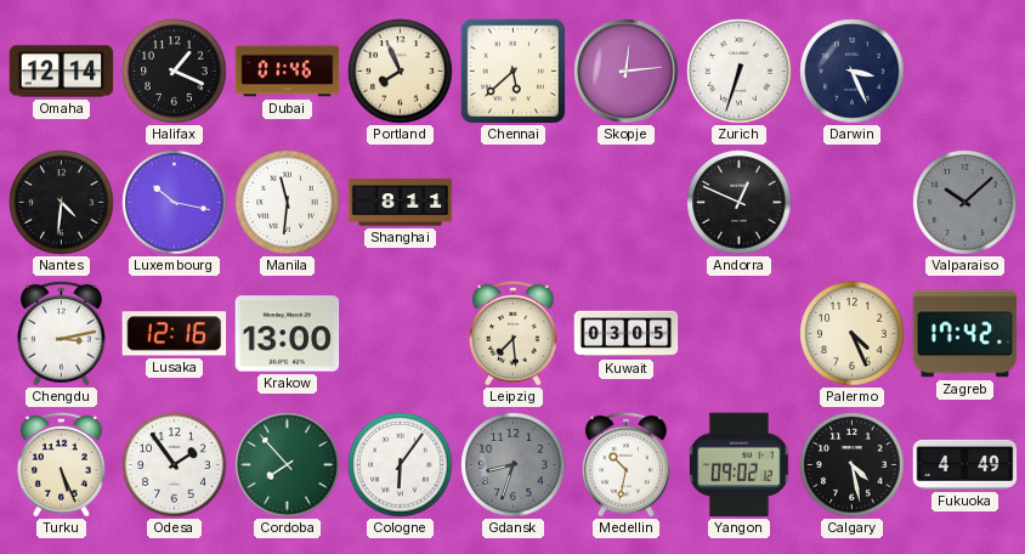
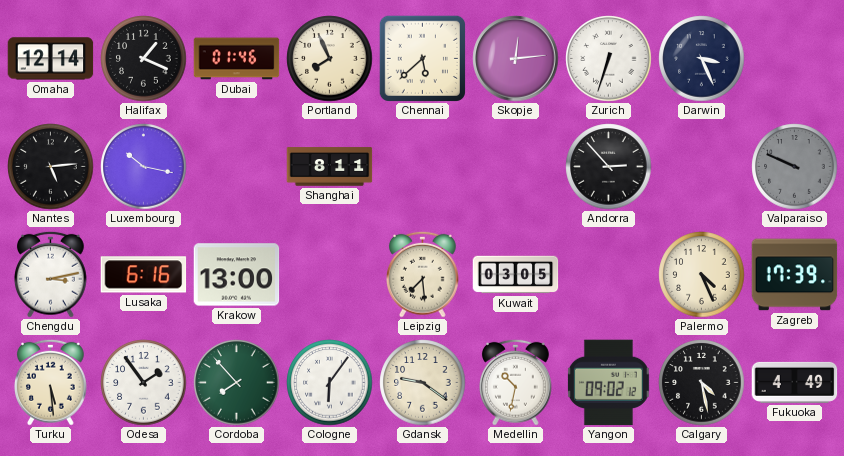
Nantes: 4:31 -> 5:14 (51, 167)
Manila: 11:31 -> none (288, 203)
Andorra: 12:49 -> 2:53 (609, 167)
Valparaiso: 10:08 -> 9:49 (795, 167)
Lusaka: 12:16 -> 6:16 (144, 275)
Zagreb: 17:42 -> 17:39 (795, 275)
Turku: 5:26 -> 5:29 (51, 382)
Gdansk: 8:33 -> 9:21 (423, 383)
Gdansk dial: grey -> cream (423, 383)
